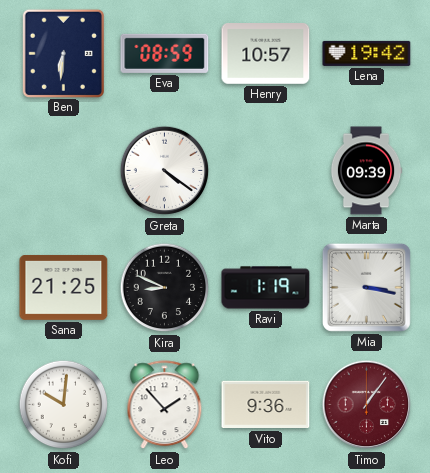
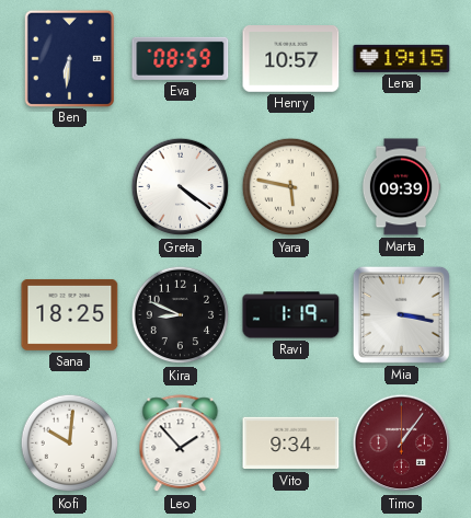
Lena: 19:42 -> 19:15 (402, 58)
Yara: none -> 5:47 (291, 187)
Sana: 21:25 -> 18:25 (70, 314)
Vito: 9:36 -> 9:34 (291, 444)
